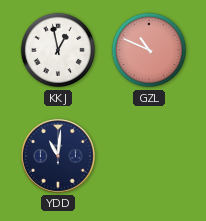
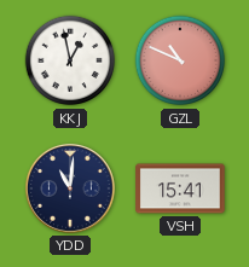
VSH: none -> 15:41 (180, 188)
